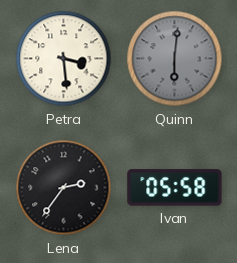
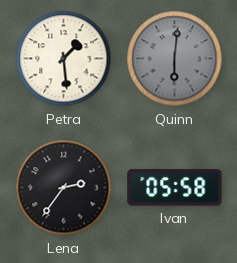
Petra: 3:29 -> 1:29 (64, 59)
